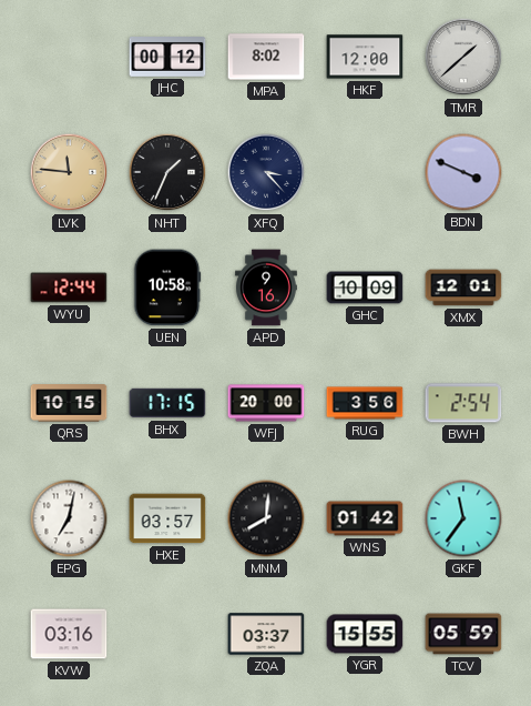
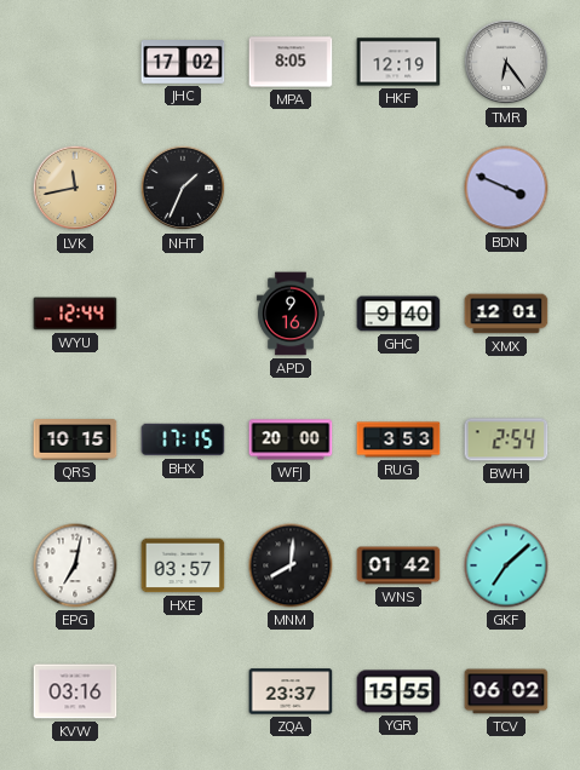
JHC: 00:12 -> 17:02 (183, 63)
MPA: 8:02 -> 8:05 (291, 62)
HKF: 12:00 -> 12:19 (398, 62)
TMR: 1:38 -> 6:24 (506, 62)
LVK: 11:46 -> 11:43 (75, 188)
XFQ: 3:23 -> none (266, 172)
UEN: 10:58 -> none (167, 288)
GHC: 10:09 -> 9:40 (398, 314)
RUG: 3:56 -> 3:53 (398, 439)
GKF: 11:36 -> 7:08 (506, 565)
ZQA: 03:37 -> 23:37 (291, 691)
TCV: 05:59 -> 06:02 (506, 691)
